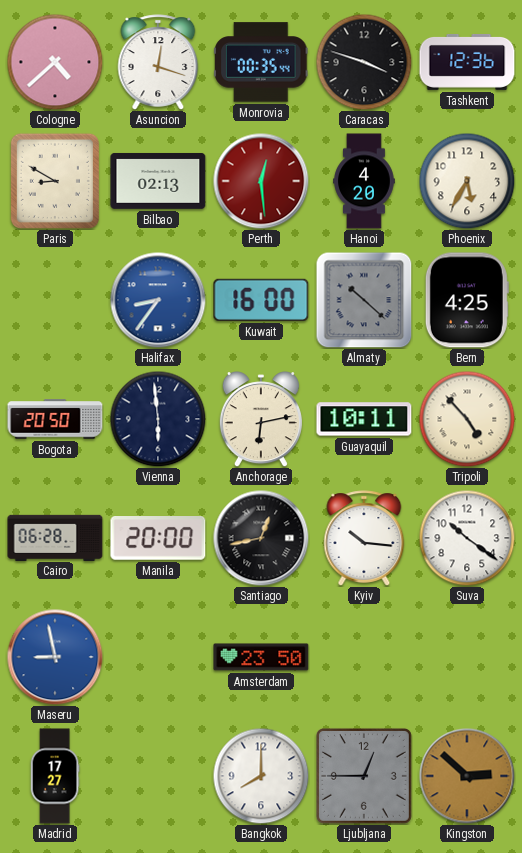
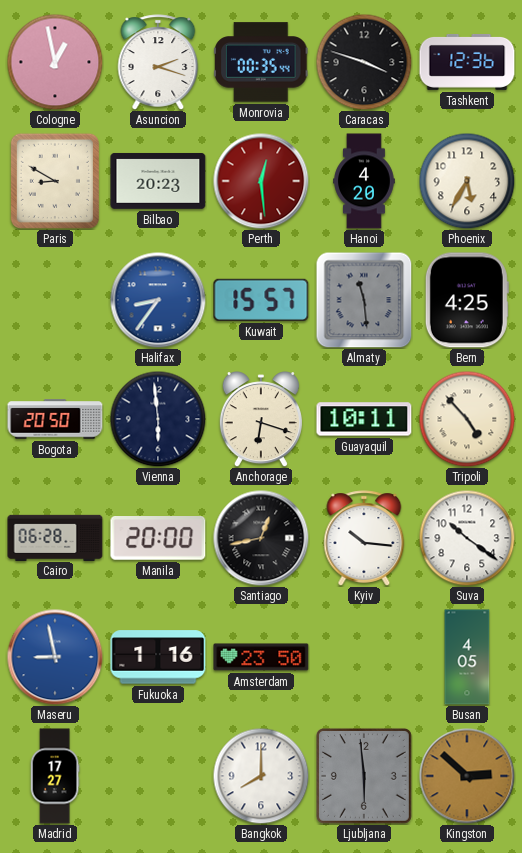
Cologne: 4:38 -> 12:58 (55, 62)
Asuncion: 12:18 -> 2:18 (158, 62)
Bilbao: 02:13 -> 20:23 (158, 181)
Kuwait: 16:00 -> 15:57 (261, 300)
Almaty: 10:22 -> 11:29 (364, 300)
Anchorage: 6:13 -> 6:18 (261, 419)
Fukuoka: none -> 1:16 (158, 657)
Busan: none -> 4:05 (467, 657)
Ljubljana: 12:45 -> 5:59 (364, 776)
